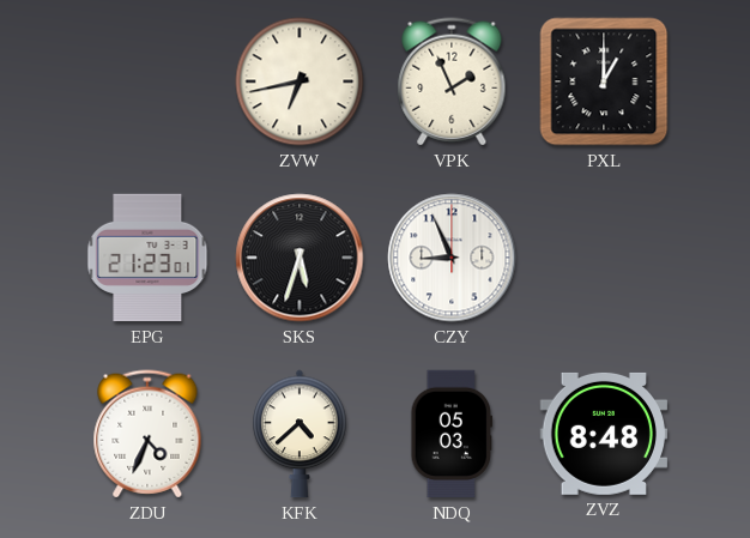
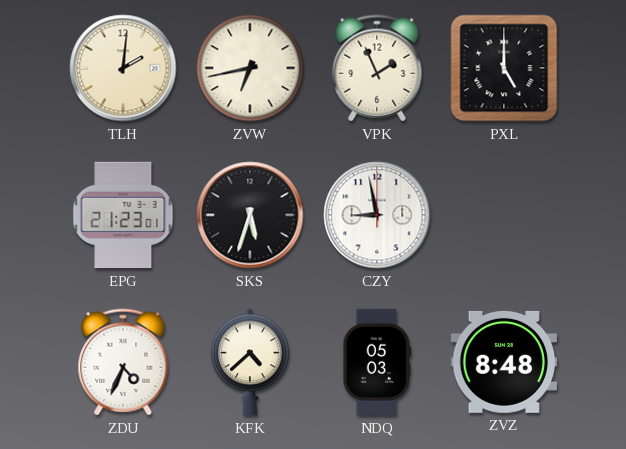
TLH: none -> 2:01 (123, 68)
PXL: 1:00 -> 5:00 (504, 68)
CZY: 8:56 -> 8:58 (377, 215)
